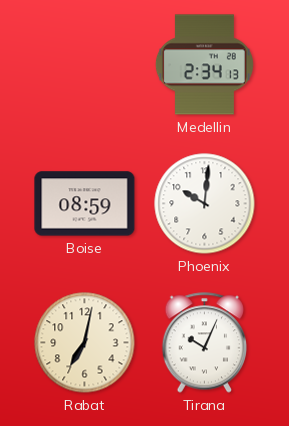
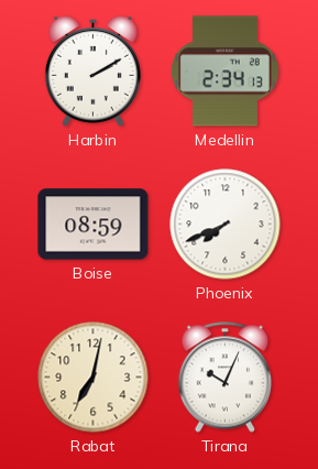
Harbin: none -> 2:10 (92, 70)
Phoenix: 10:01 -> 7:41 (226, 225)
